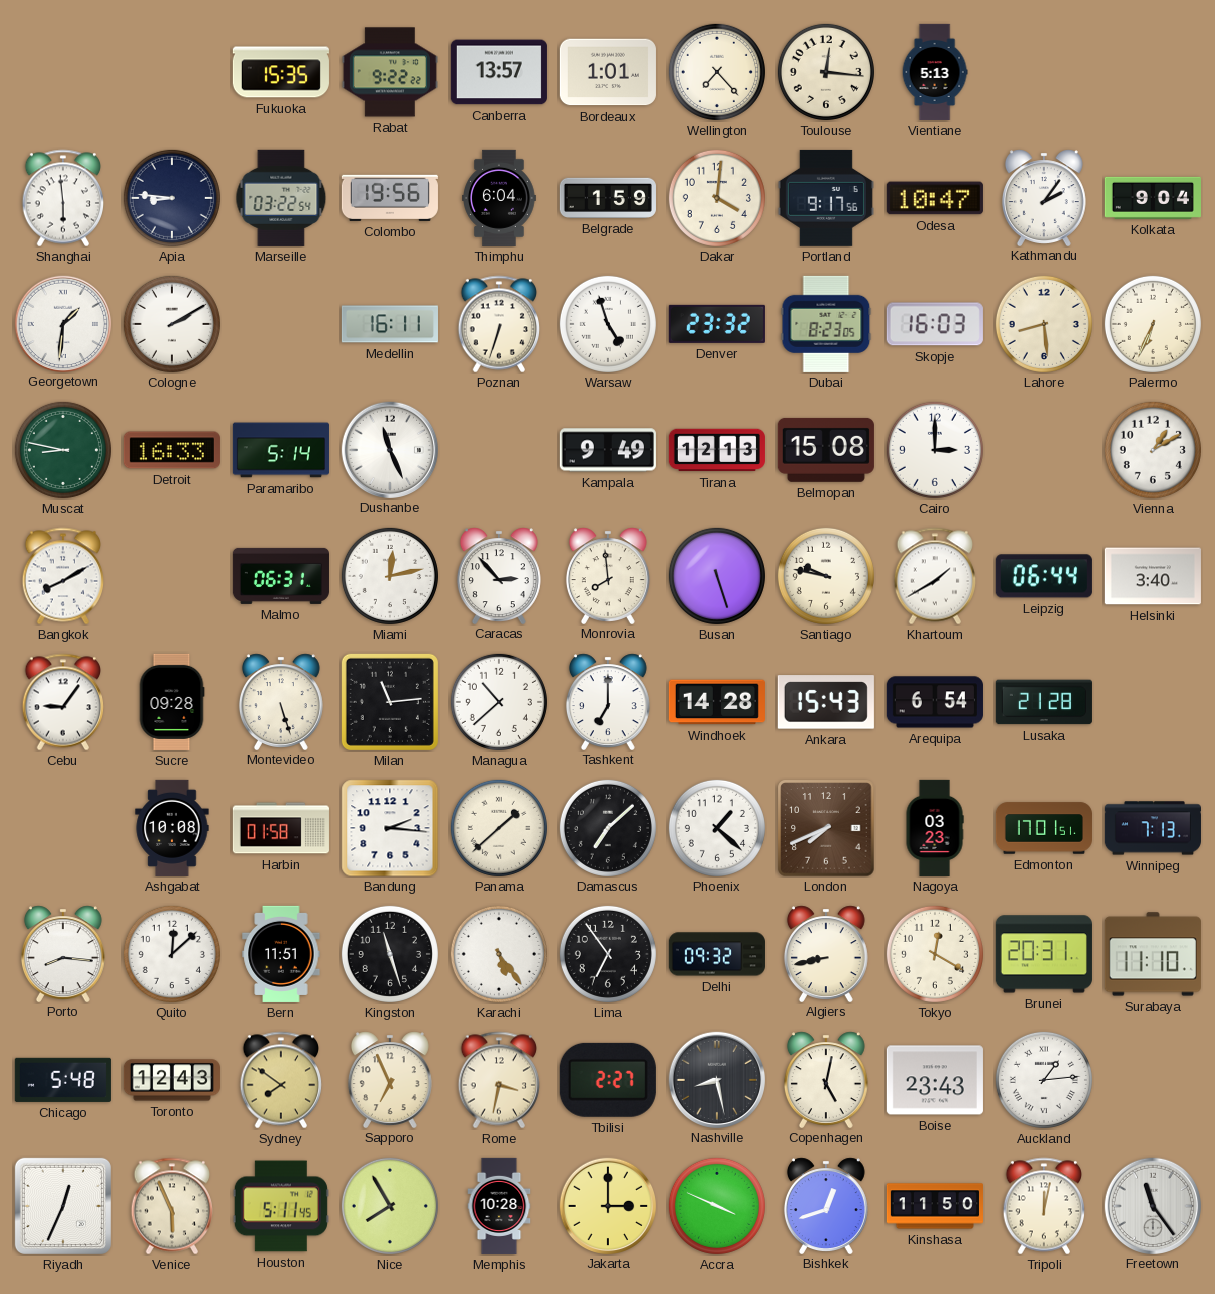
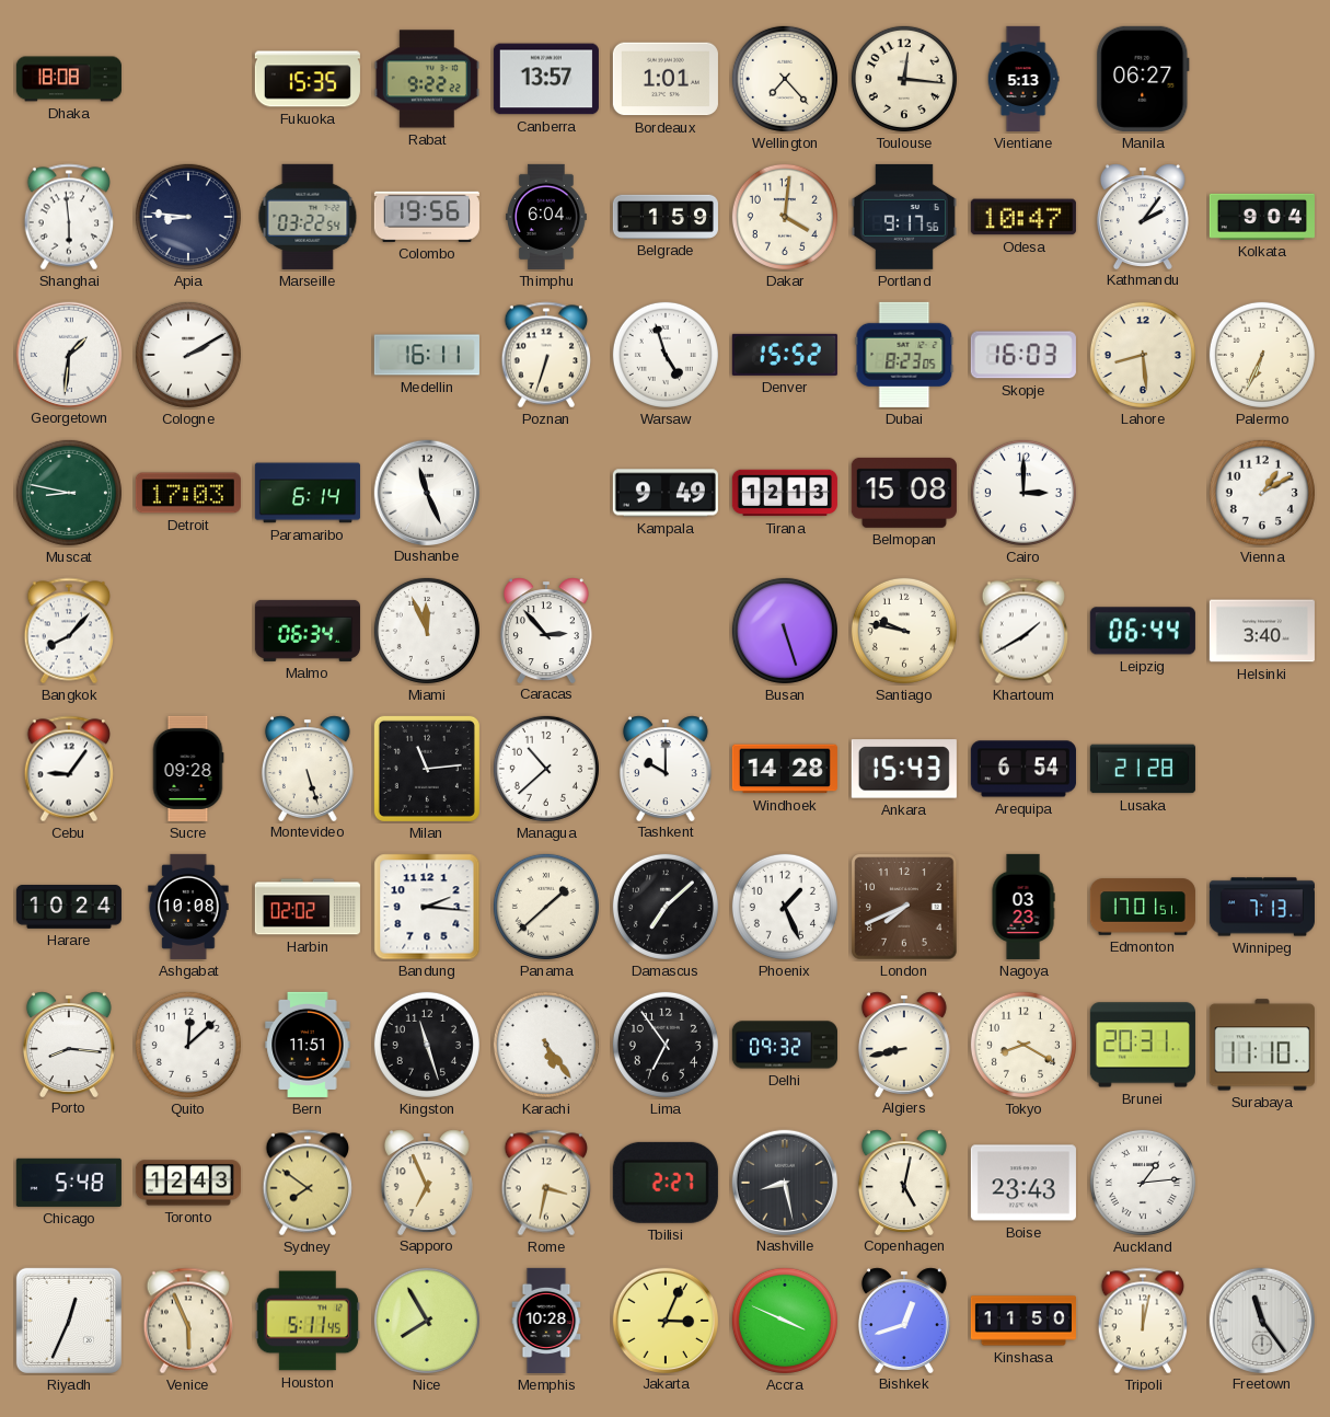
Dhaka: none -> 18:08 (69, 79)
Manila: none -> 06:27 (1143, 79)
Denver: 23:32 -> 15:52 (785, 355)
Detroit: 16:33 -> 17:03 (188, 493)
Paramaribo: 5:14 -> 6:14 (308, 493)
Bangkok: 8:10 -> 8:07 (69, 631)
Malmo: 06:31 -> 06:34 (308, 631)
Miami: 12:13 -> 11:56 (427, 631)
Monrovia: 7:59 -> none (608, 575)
Tashkent: 7:00 -> 10:00 (666, 768)
Harare: none -> 10:24 (69, 908)
Harbin: 01:58 -> 02:02 (308, 907)
Phoenix: 1:22 -> 1:26 (785, 907)
Tokyo: 12:20 -> 8:20 (1023, 1045)
Jakarta: 3:00 -> 3:04 (664, 1320)
